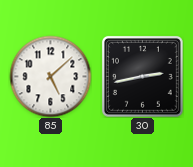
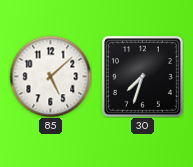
30: 2:43 -> 7:33 (142, 76)
